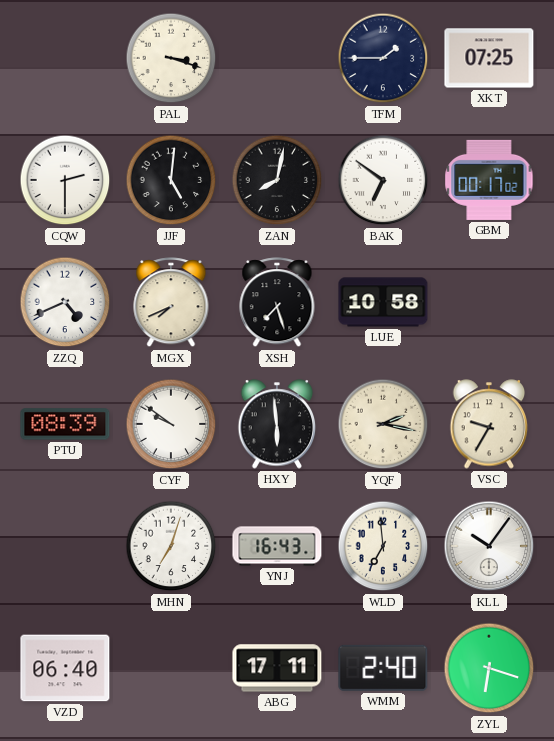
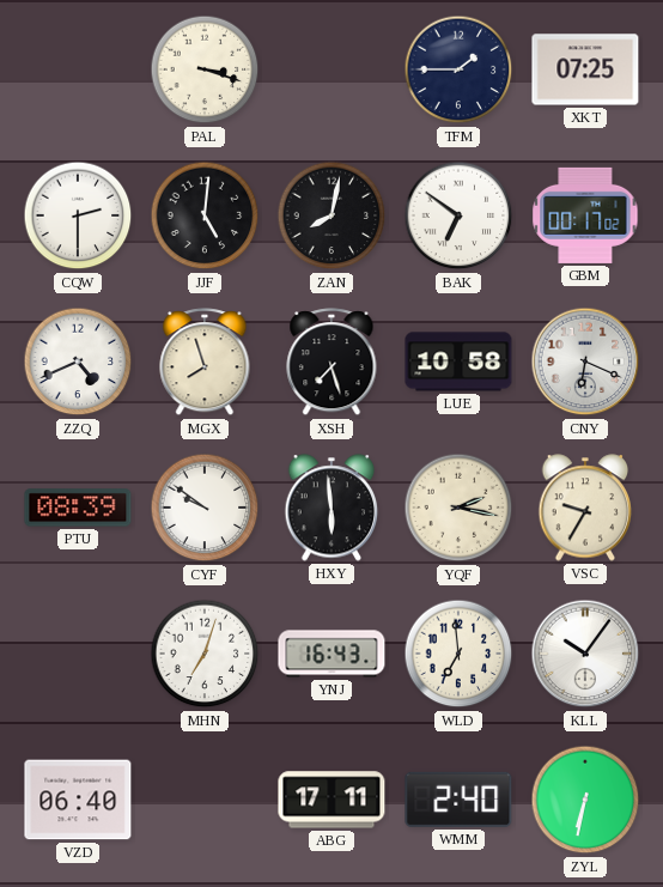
MGX: 7:41 -> 7:57 (205, 363)
CNY: none -> 6:19 (585, 362)
ZYL: 6:18 -> 6:32 (585, 800)
